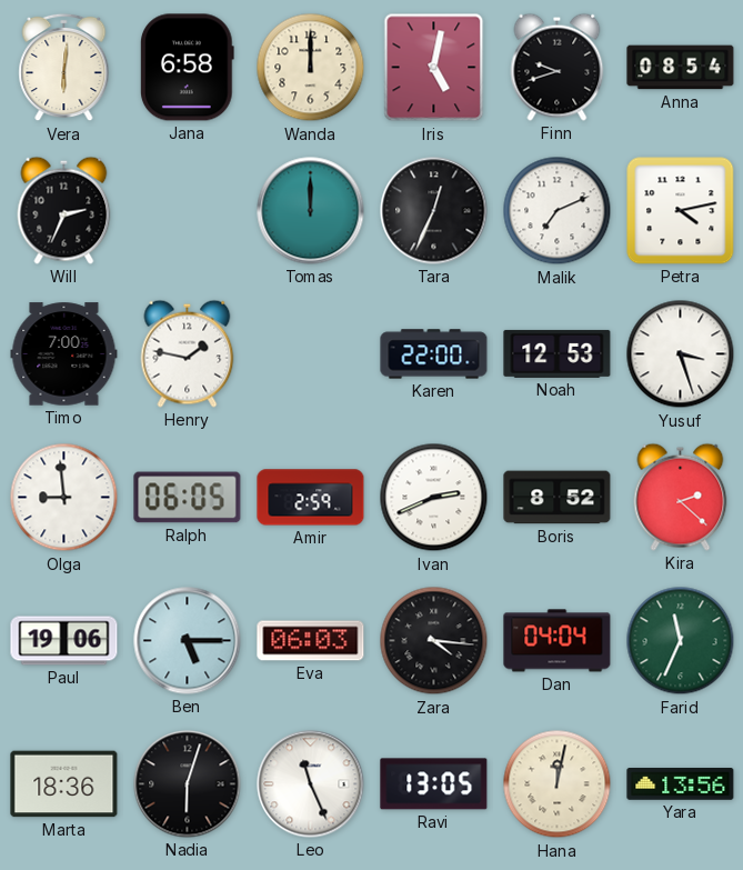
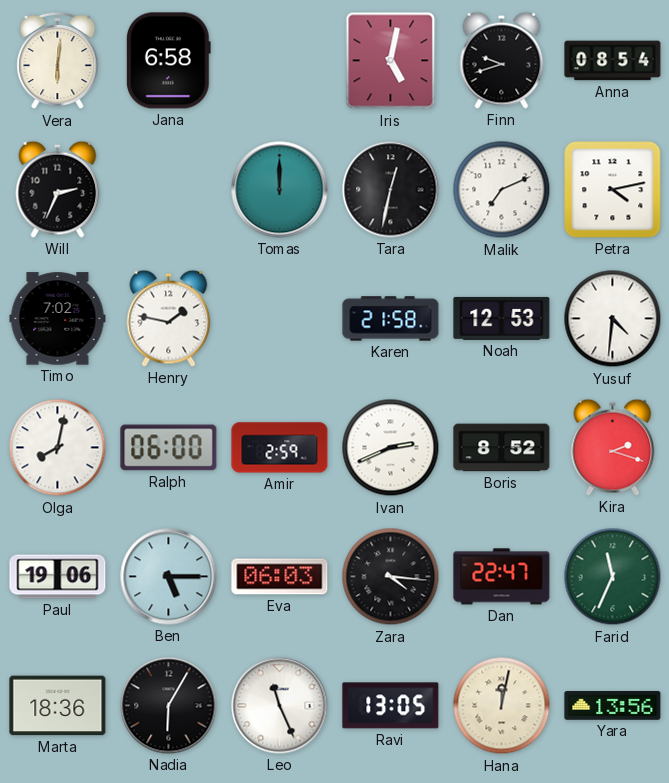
Wanda: 12:00 -> none (311, 68)
Tara: 12:34 -> 12:32 (391, 190)
Timo: 7:00 -> 7:02 (58, 319)
Karen: 22:00 -> 21:58 (391, 319)
Yusuf: 3:27 -> 4:31 (613, 319)
Olga: 8:59 -> 8:02 (58, 448)
Ralph: 06:05 -> 06:00 (169, 448)
Kira: 2:22 -> 2:18 (613, 447)
Dan: 04:04 -> 22:47 (502, 577)
Nadia: 6:03 -> 6:05 (169, 706)
